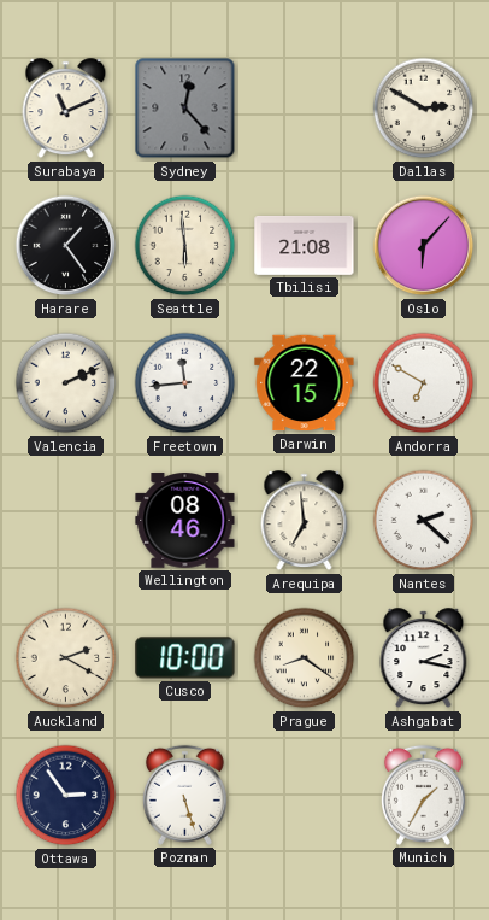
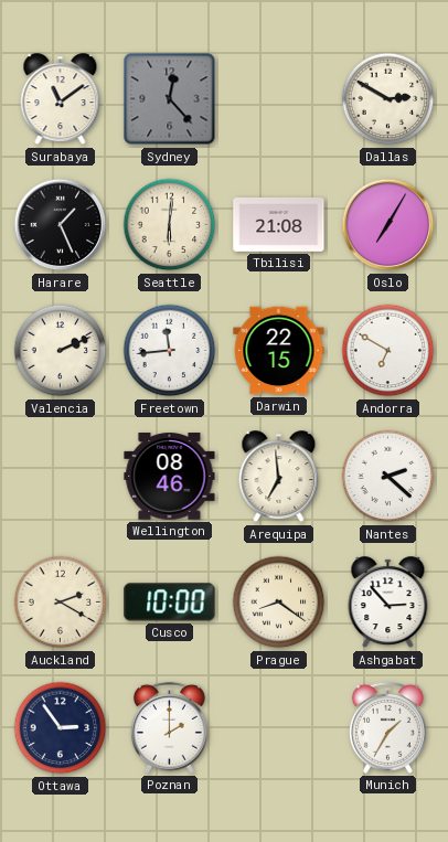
Surabaya: 11:11 -> 11:09 (61, 99)
Harare: 1:24 -> 1:26 (61, 225)
Seattle: 5:59 -> 6:01 (170, 225)
Oslo: 6:07 -> 7:05 (388, 225)
Ashgabat: 2:17 -> 2:53 (388, 603)
Poznan: 5:27 -> 2:00 (169, 727)
